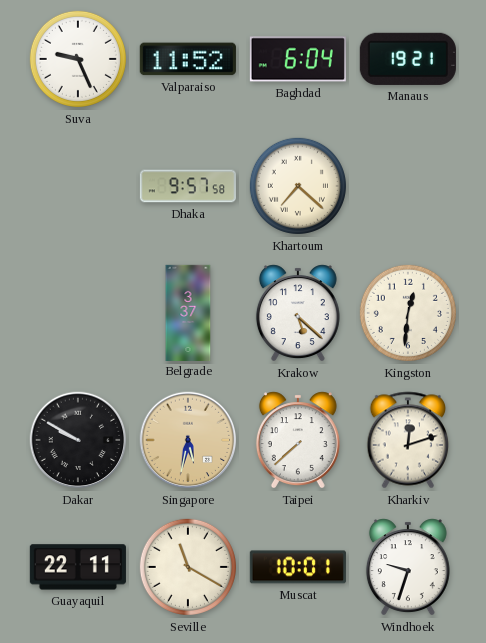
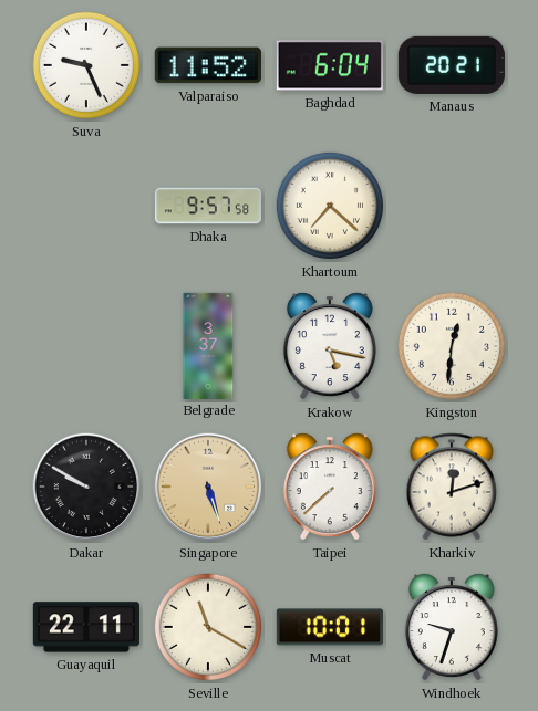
Manaus: 19:21 -> 20:21 (452, 65)
Krakow: 5:22 -> 5:17 (330, 346)
Singapore: 5:32 -> 5:27 (208, 487)
